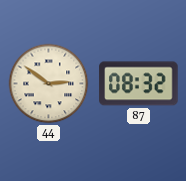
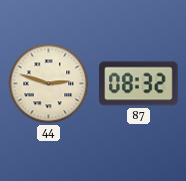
44: 2:51 -> 2:48 (49, 84)
